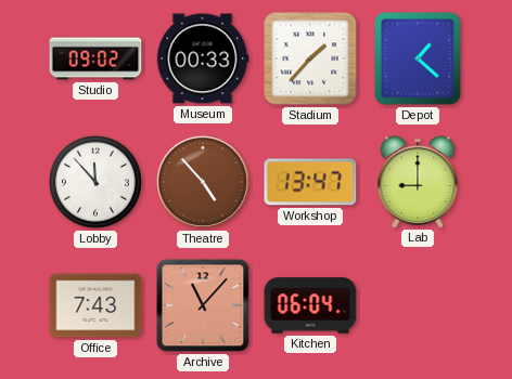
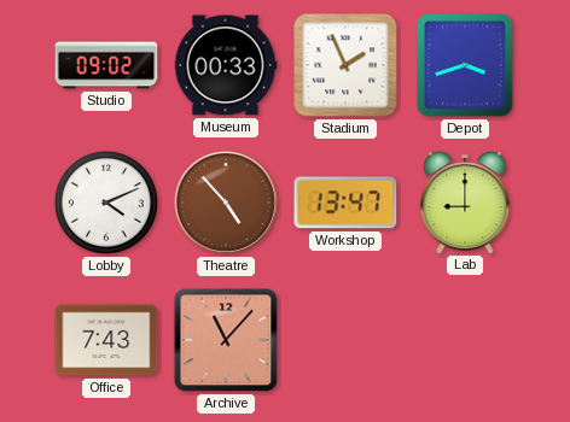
Stadium: 1:37 -> 1:56 (345, 65)
Depot: 1:22 -> 3:42 (466, 66)
Lobby: 11:53 -> 4:11 (106, 203)
Kitchen: 06:04 -> none (310, 305)
